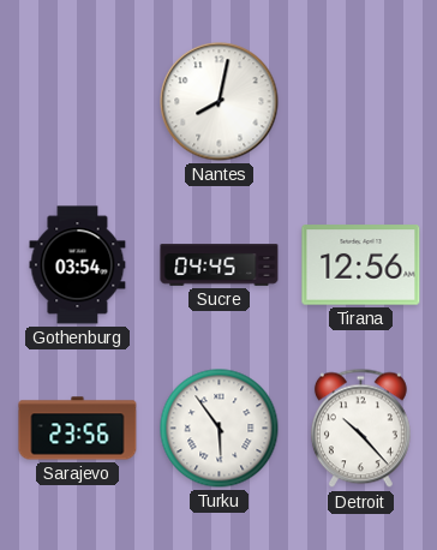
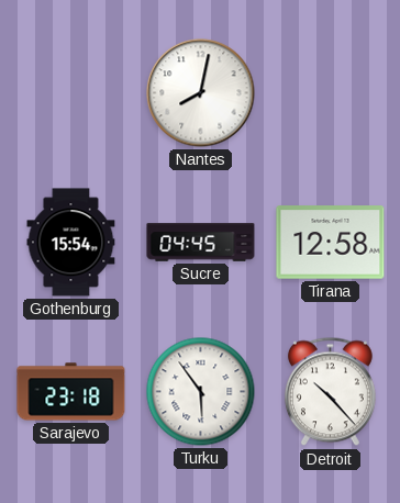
Gothenburg: 03:54 -> 15:54 (71, 243)
Tirana: 12:56 -> 12:58 (331, 243)
Sarajevo: 23:56 -> 23:18 (71, 392)
